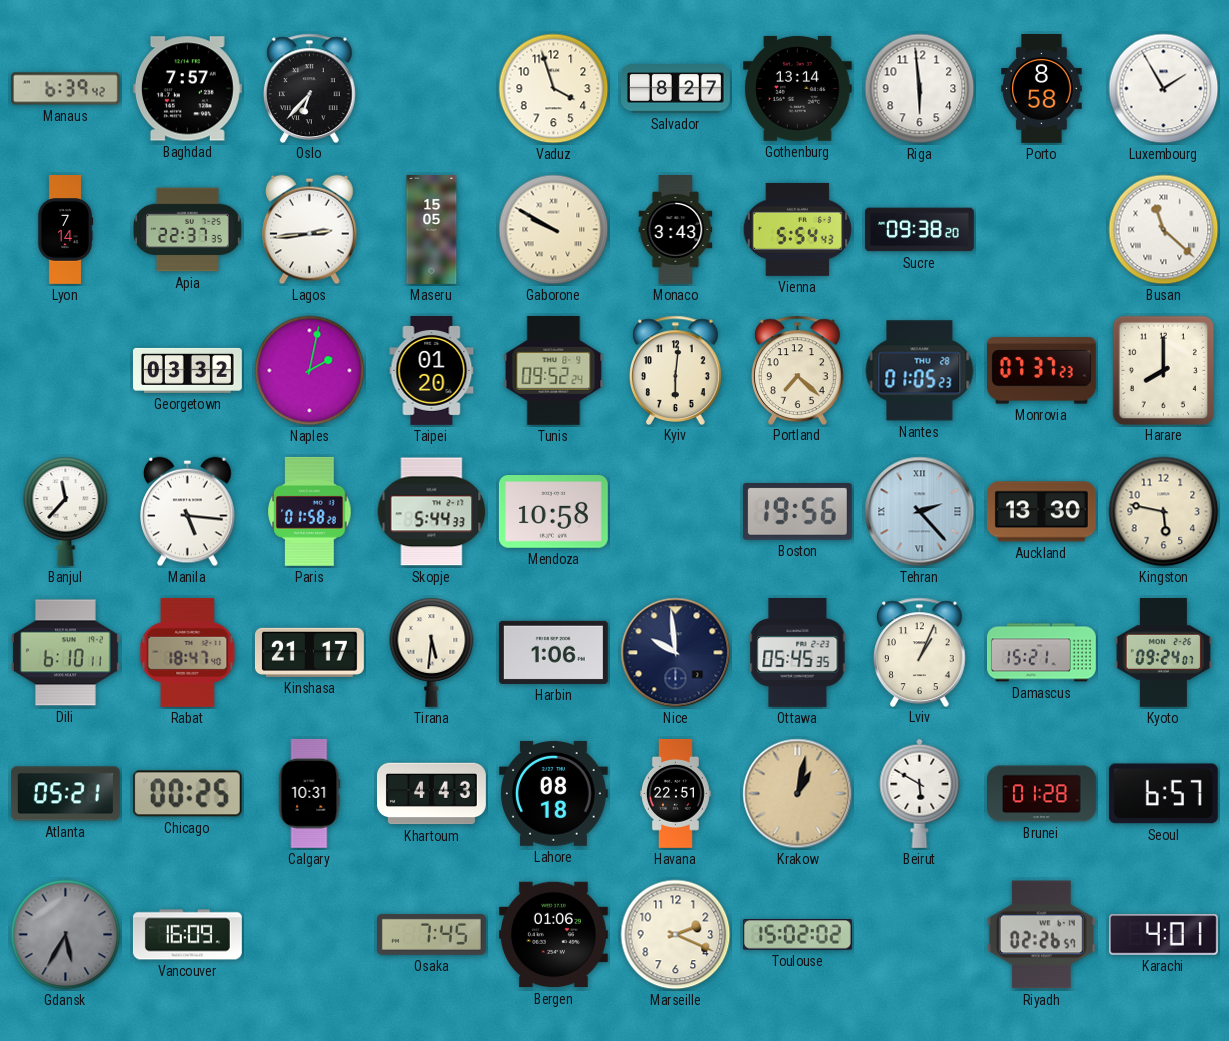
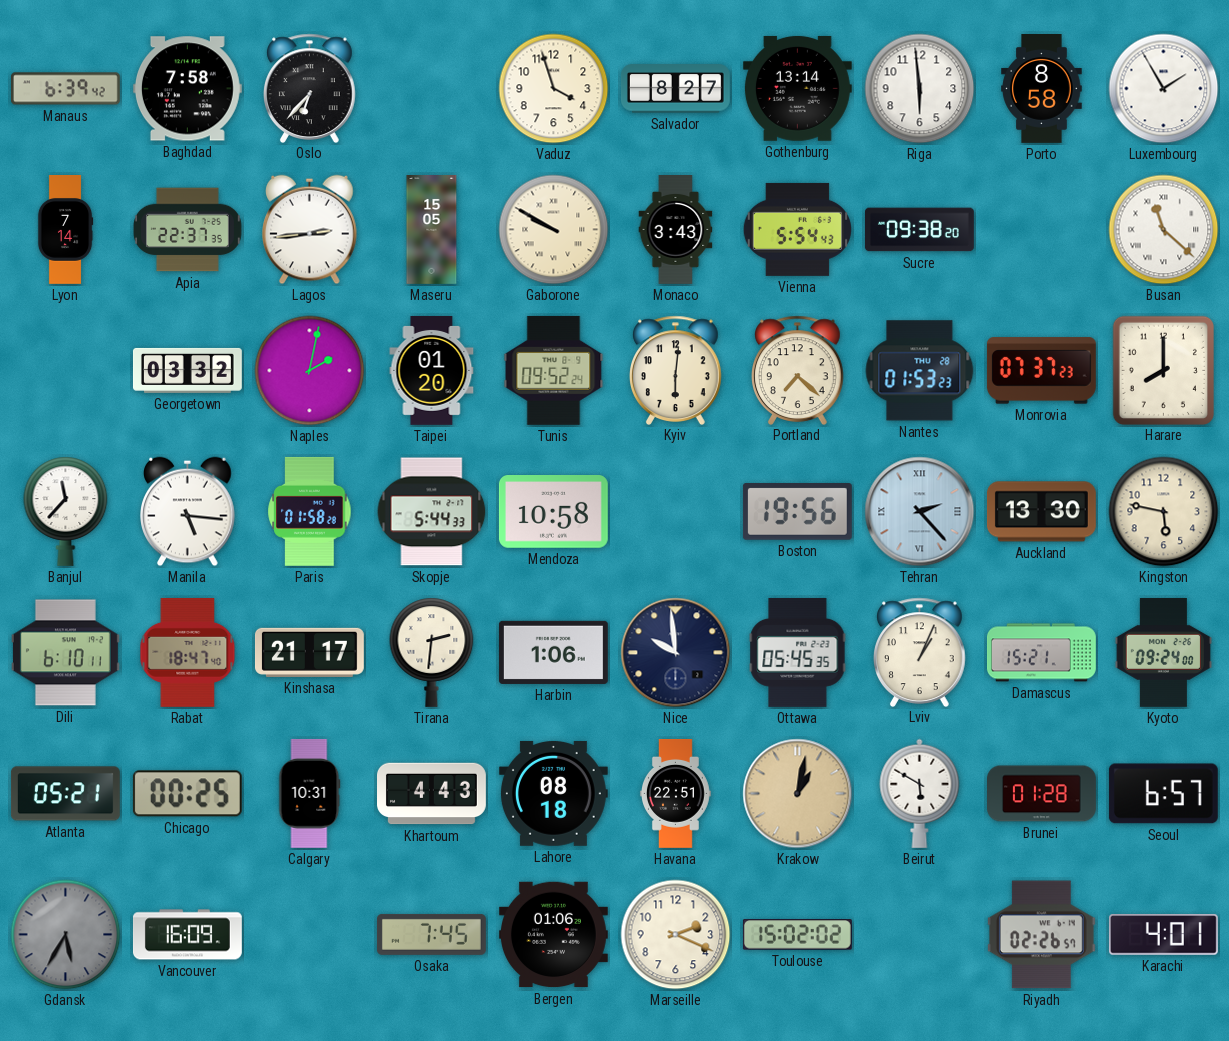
Baghdad: 7:57 -> 7:58 (187, 89)
Nantes: 01:05 -> 01:53 (920, 371)
Tirana: 5:31 -> 2:31 (432, 652)
Kyoto: 09:24:07 -> 09:24:00 (1163, 652)
